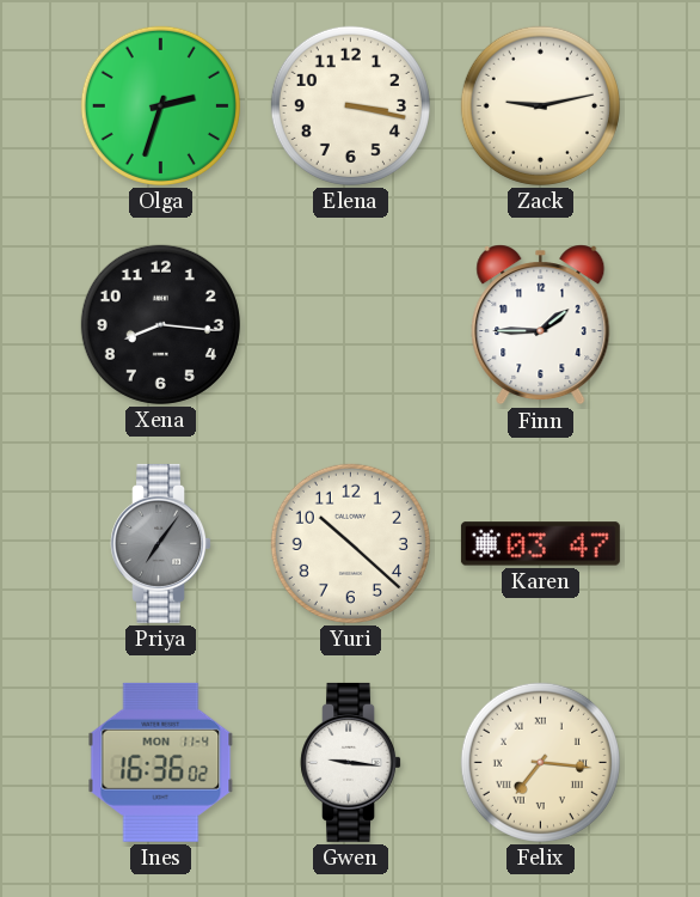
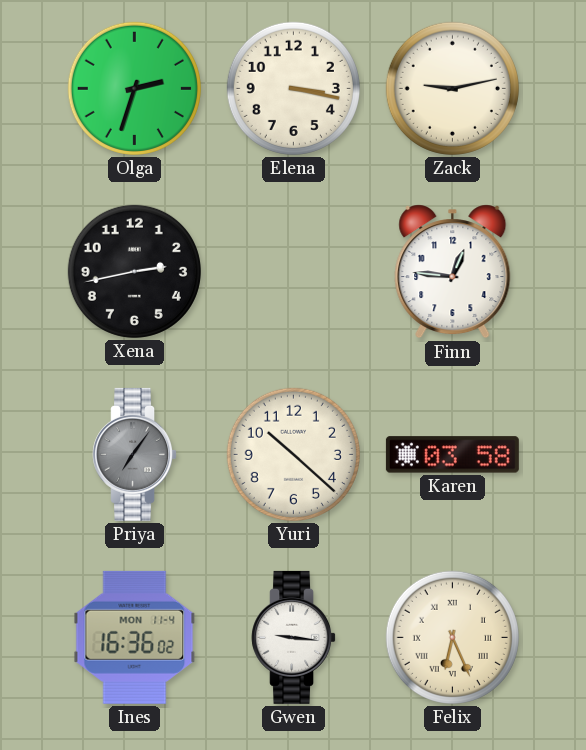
Xena: 8:16 -> 2:43 (134, 271)
Finn: 1:45 -> 12:46 (453, 272)
Karen: 03:47 -> 03:58 (452, 455)
Felix: 7:16 -> 6:26 (452, 637)
